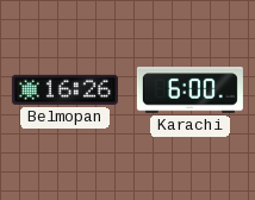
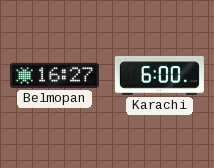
Belmopan: 16:26 -> 16:27 (54, 75)
